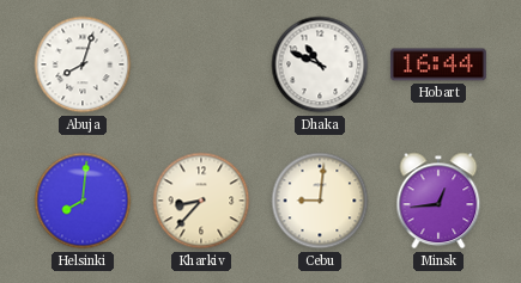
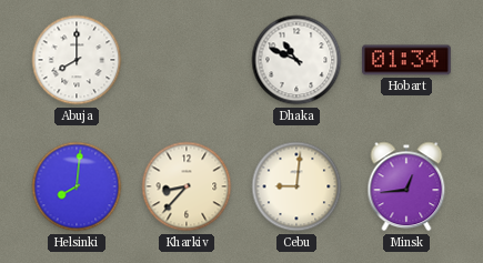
Abuja: 8:03 -> 8:00 (77, 60)
Hobart: 16:44 -> 01:34 (406, 60)
